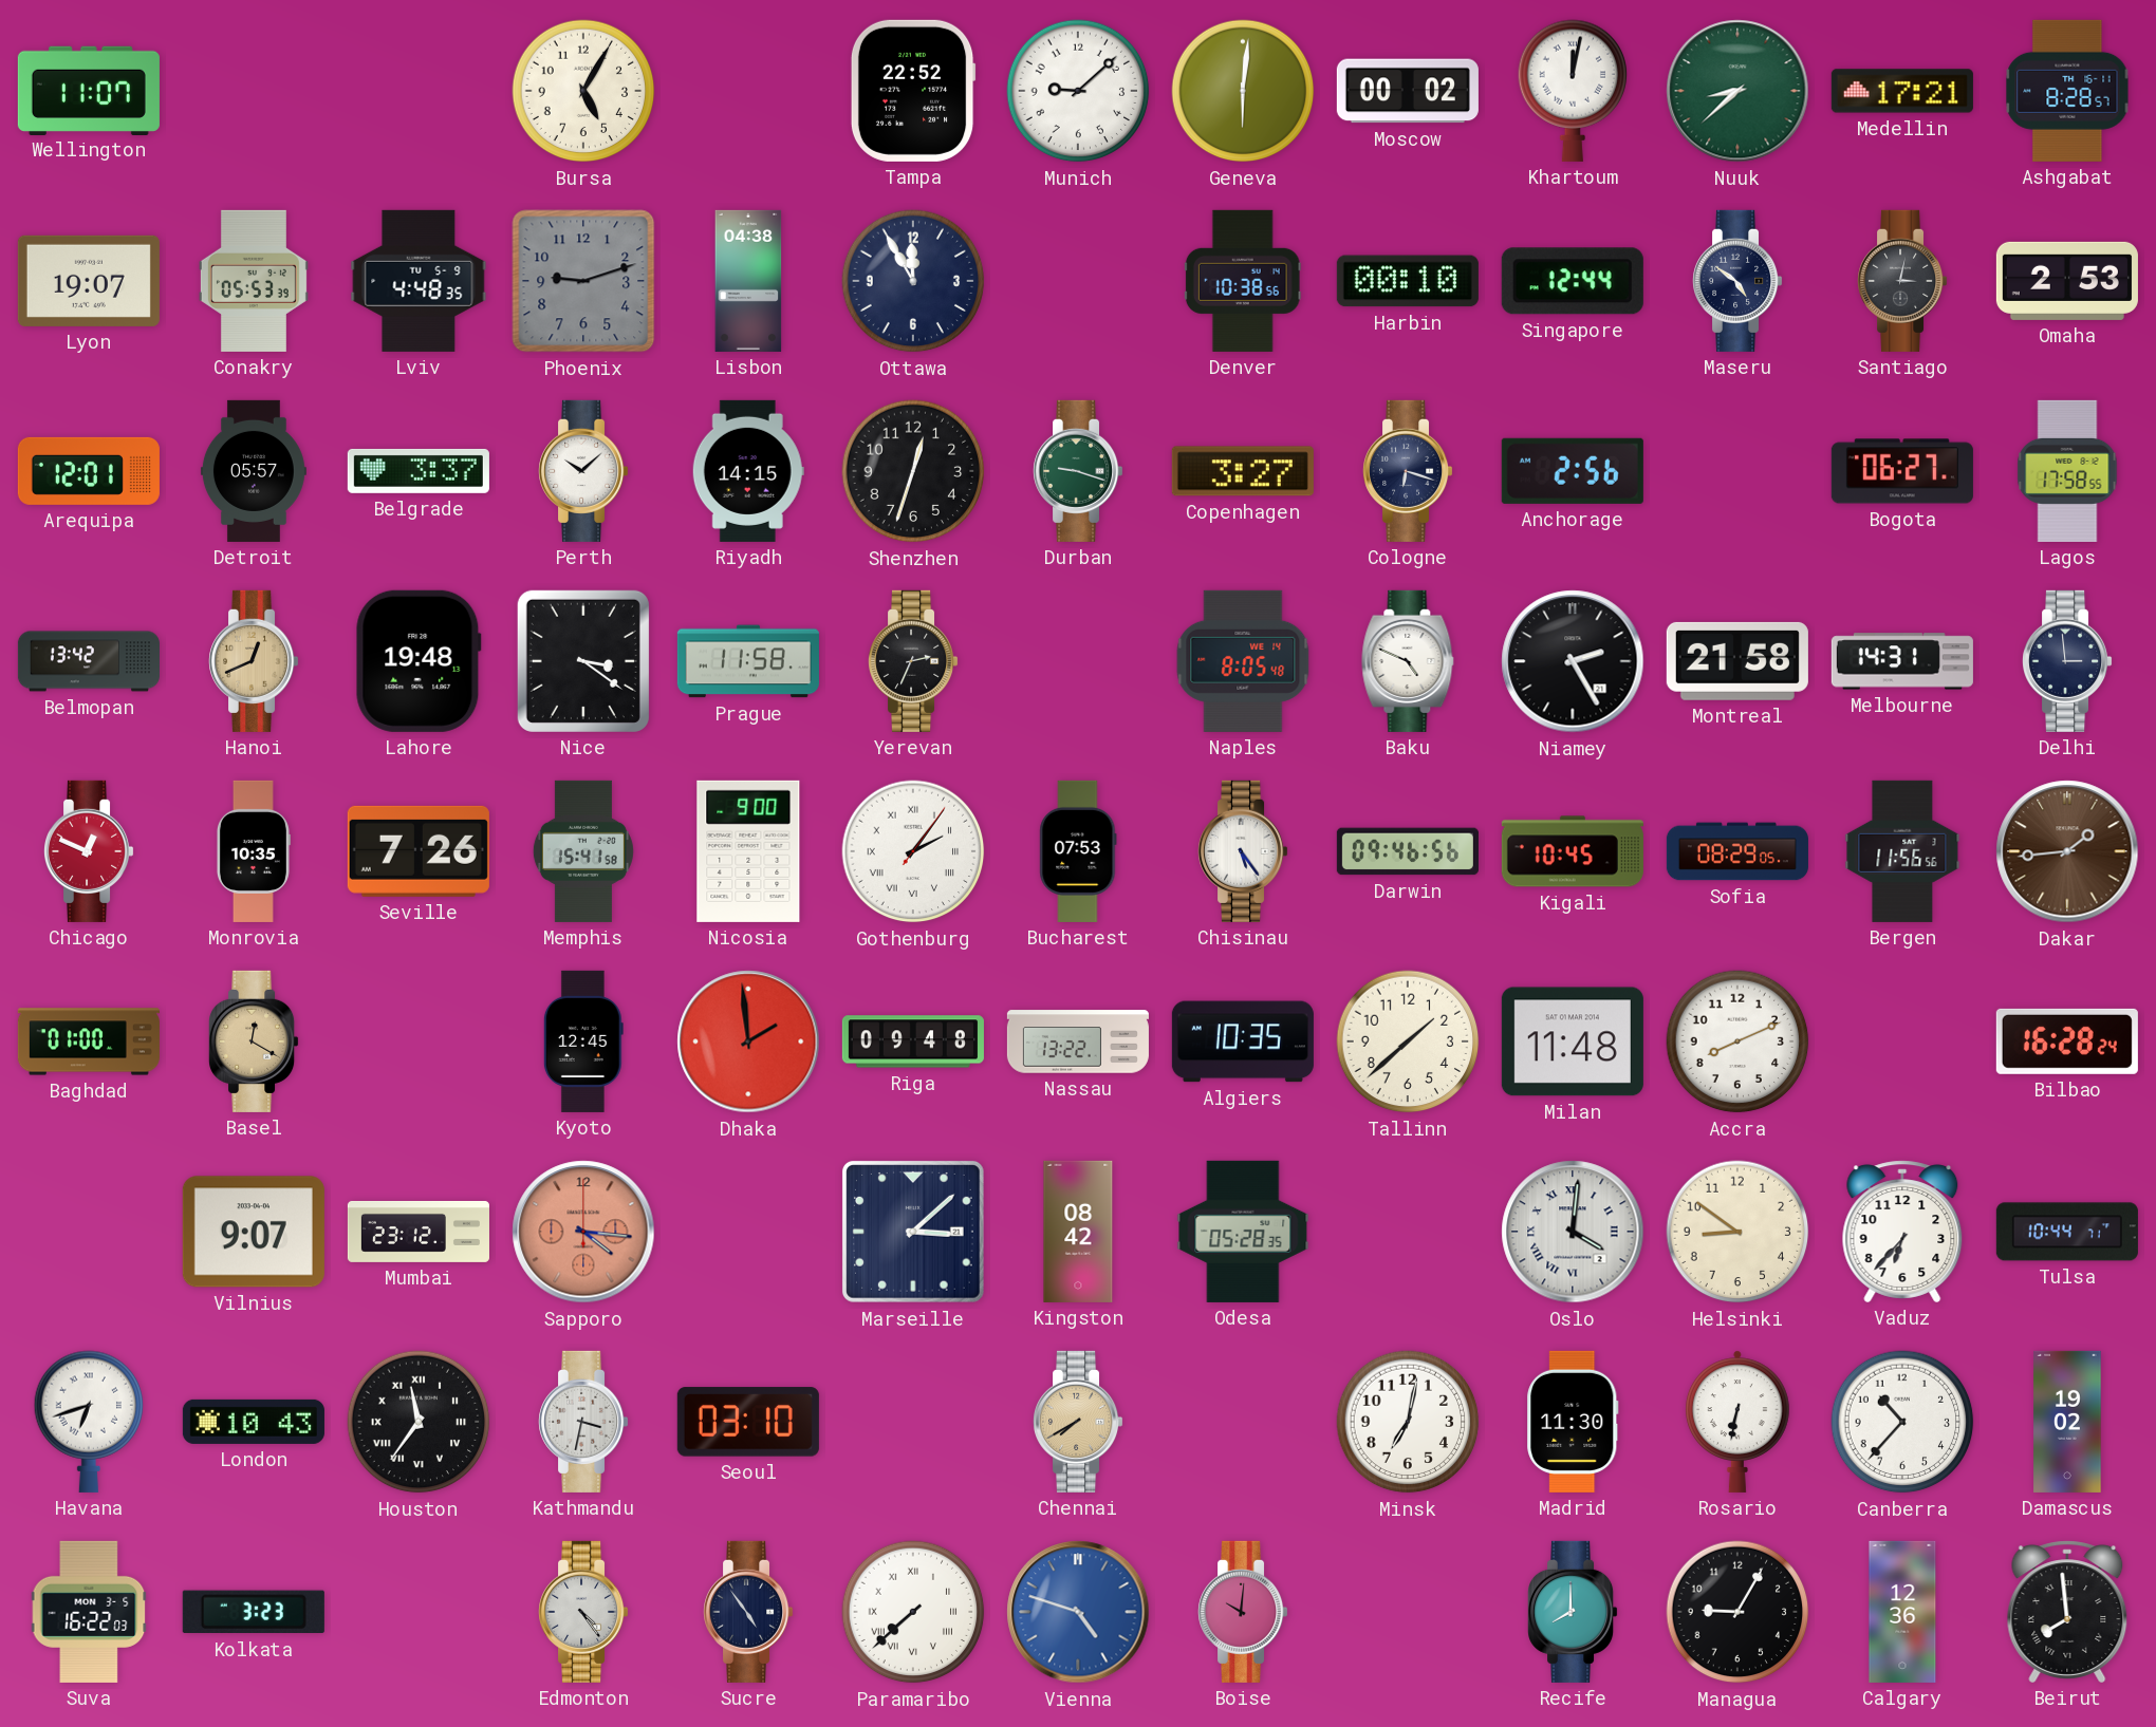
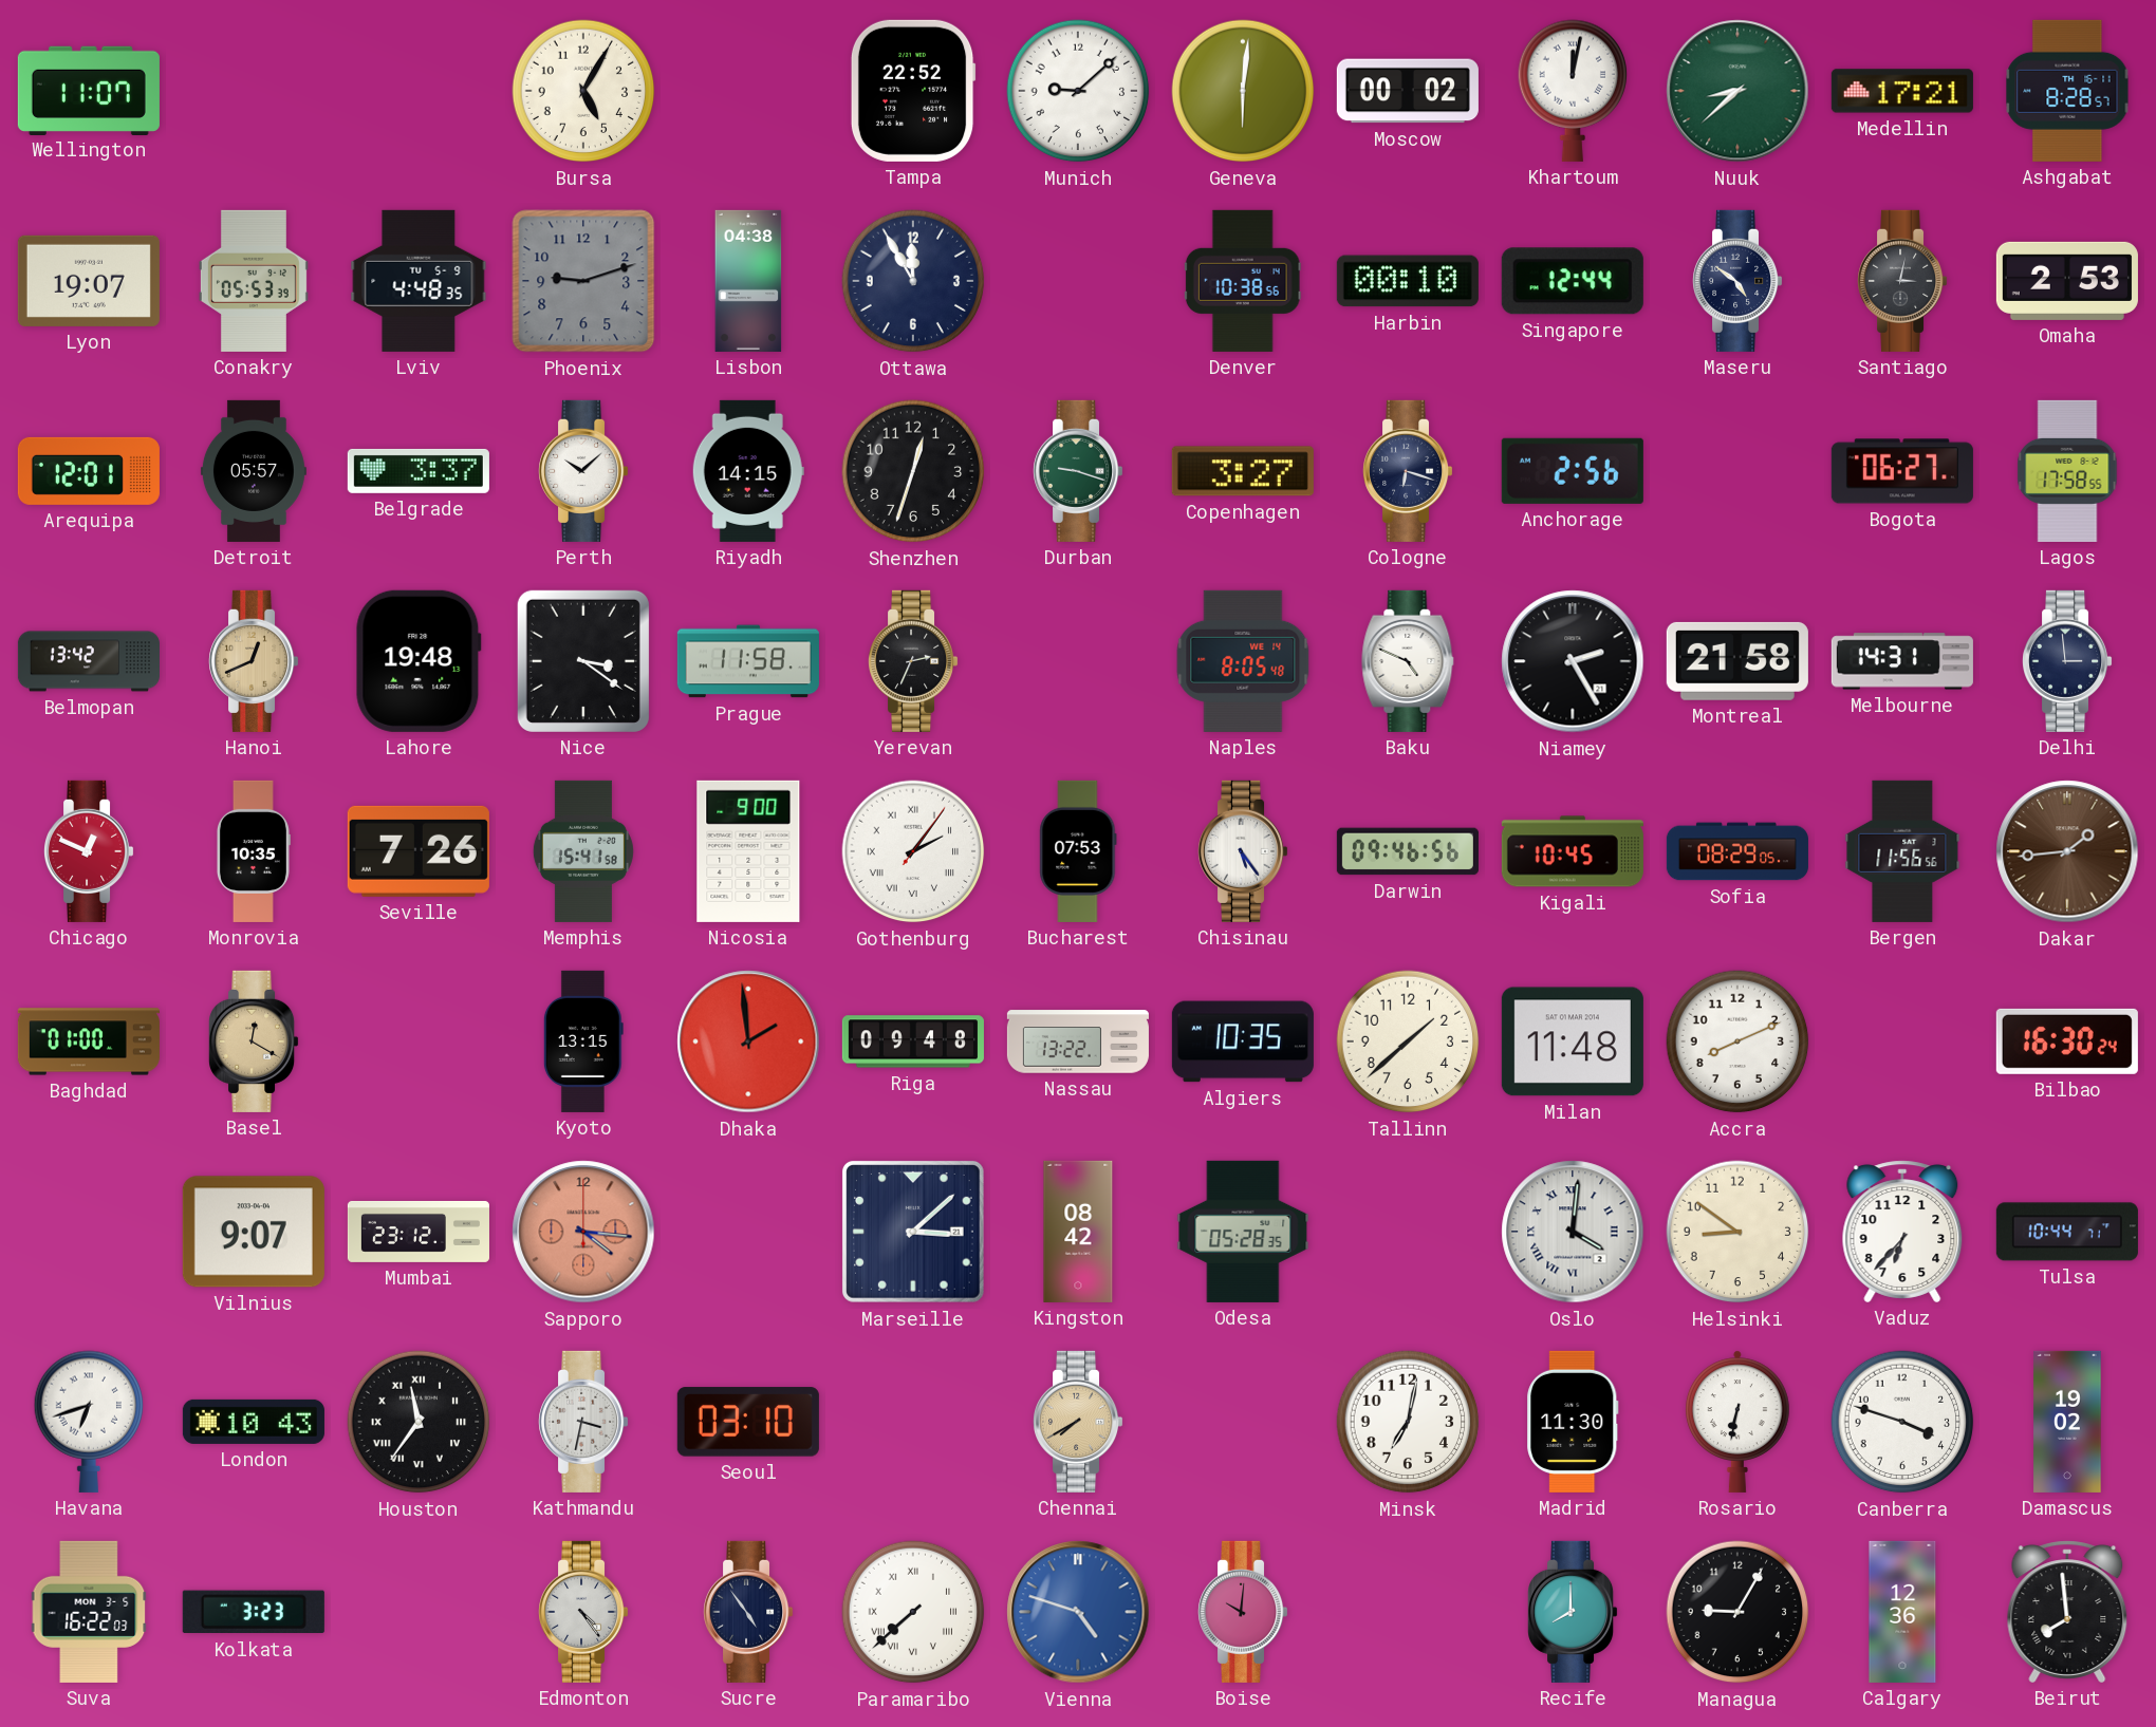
Kyoto: 12:45 -> 13:15 (583, 1041)
Bilbao: 16:28 -> 16:30 (2067, 1041)
Canberra: 10:37 -> 3:48 (1902, 1422)
